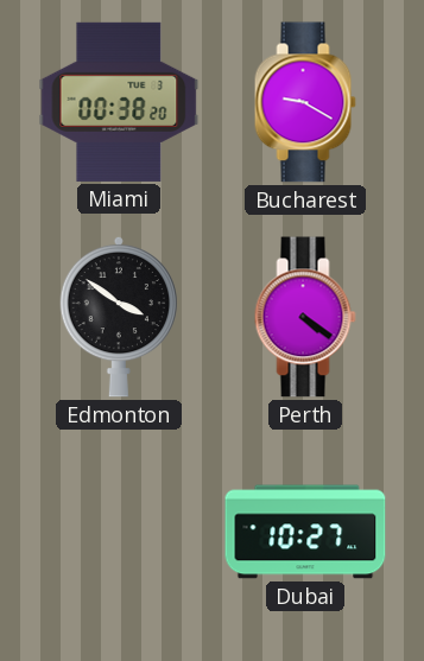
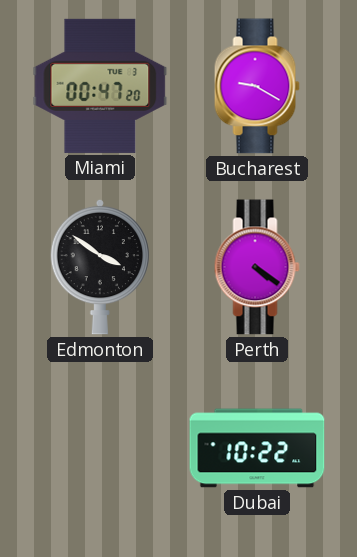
Miami: 00:38 -> 00:47 (100, 86)
Dubai: 10:27 -> 10:22 (257, 448)
